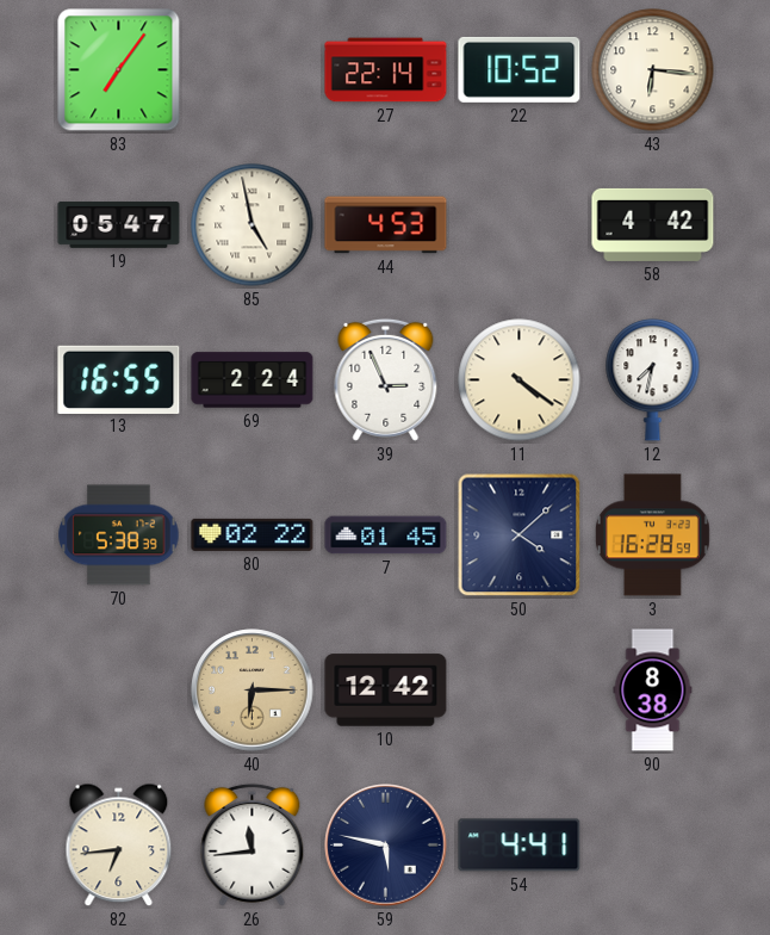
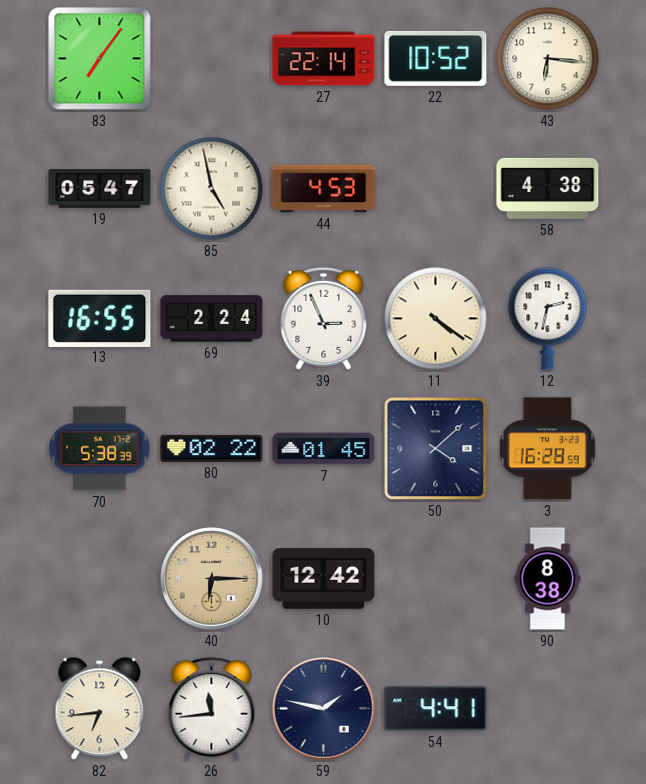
58: 4:42 -> 4:38 (548, 188)
12: 7:32 -> 2:32 (548, 319)
59: 5:47 -> 1:47 (324, 709)
